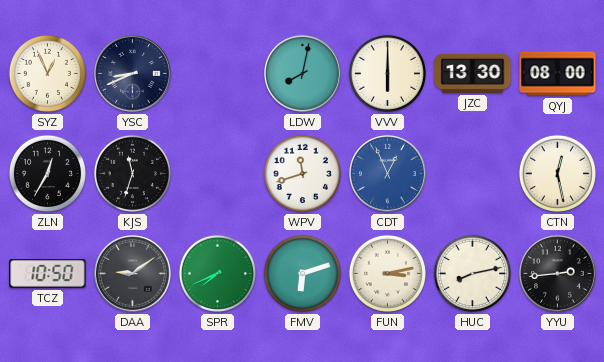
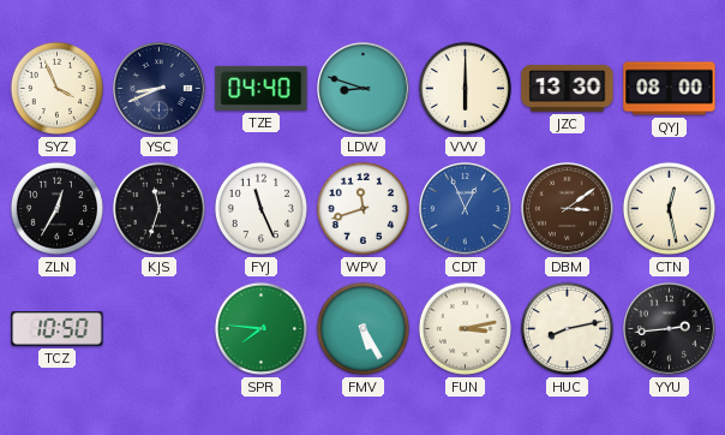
SYZ: 12:56 -> 3:56 (56, 88)
TZE: none -> 04:40 (262, 88)
LDW: 8:02 -> 8:48 (364, 89)
FYJ: none -> 11:26 (260, 208)
DBM: none -> 3:09 (568, 209)
DAA: 9:09 -> none (133, 274)
SPR: 7:41 -> 7:46 (260, 328)
FMV: 6:12 -> 5:25 (362, 328)
